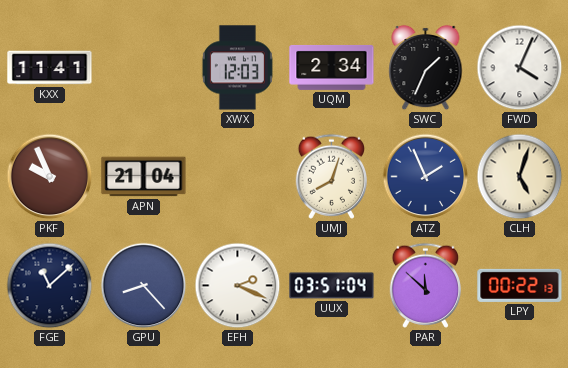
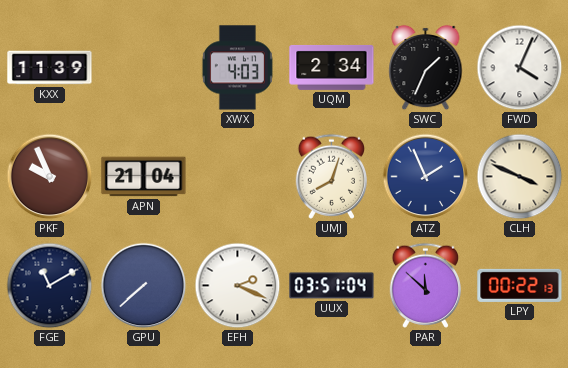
KXX: 11:41 -> 11:39 (50, 68)
XWX: 12:03 -> 4:03 (237, 68)
CLH: 5:03 -> 3:49 (520, 177)
FGE: 11:08 -> 11:10 (50, 286)
GPU: 8:23 -> 7:38 (144, 286)
